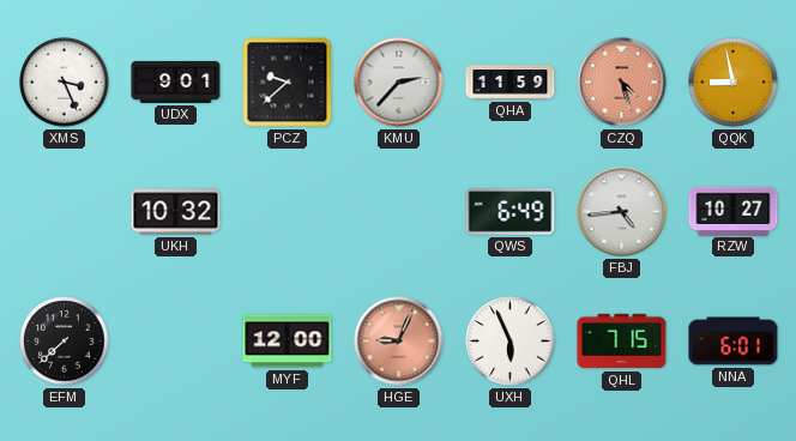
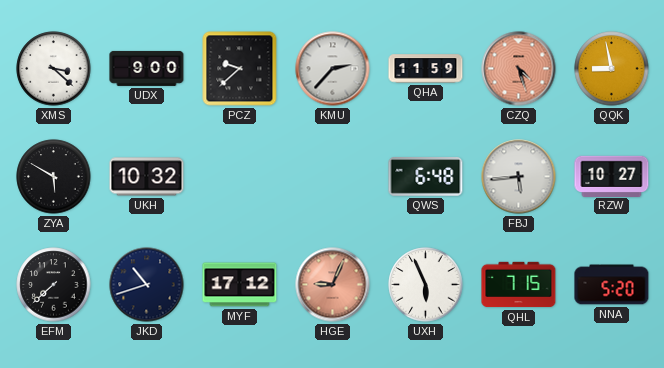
XMS: 3:26 -> 3:22 (54, 69)
UDX: 9:01 -> 9:00 (147, 68)
ZYA: none -> 5:50 (54, 177)
QWS: 6:49 -> 6:48 (426, 177)
FBJ: 4:44 -> 5:44 (519, 177)
JKD: none -> 10:42 (147, 285)
MYF: 12:00 -> 17:12 (240, 285)
NNA: 6:01 -> 5:20 (612, 285)
